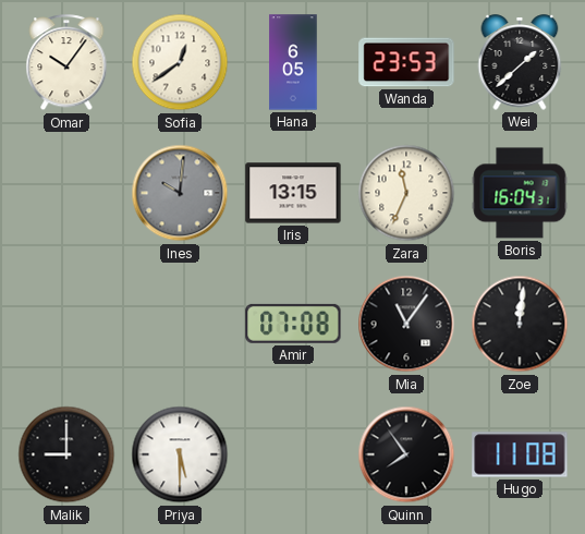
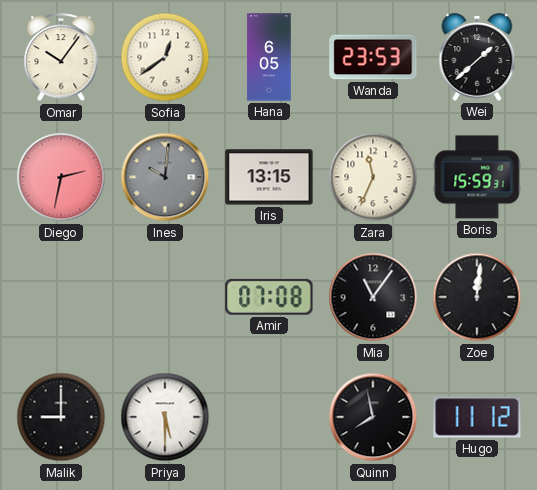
Diego: none -> 2:32 (61, 177)
Boris: 16:04 -> 15:59 (477, 177)
Quinn: 7:54 -> 7:58 (373, 417)
Hugo: 11:08 -> 11:12 (477, 417)
